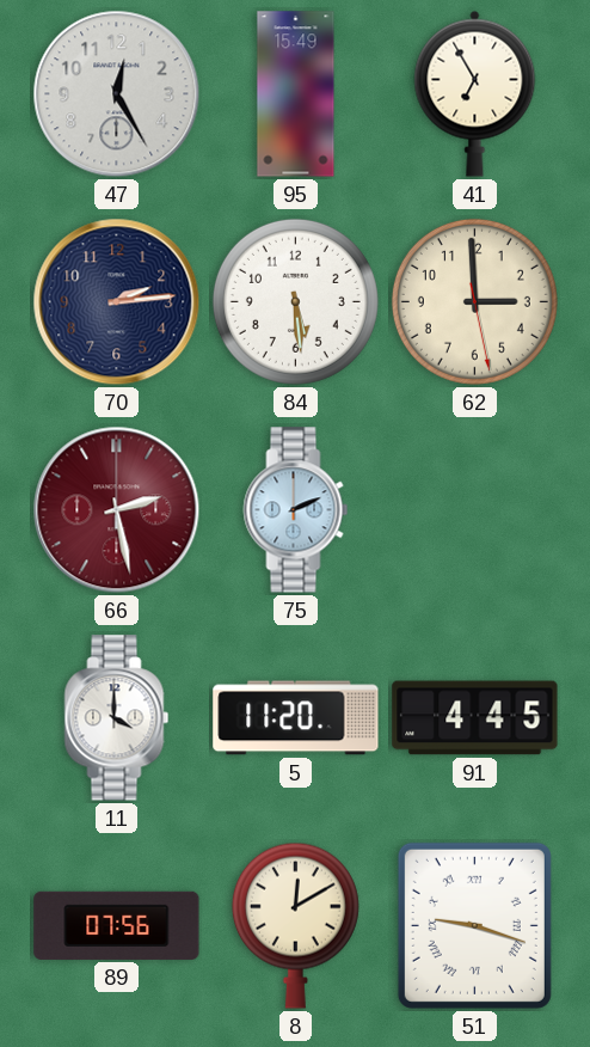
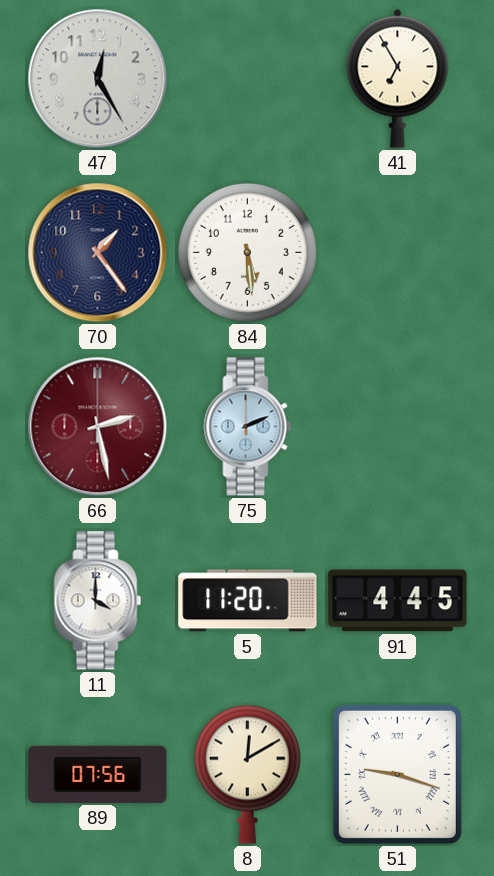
95: 15:49 -> none (296, 94)
70: 2:14 -> 1:24 (98, 253)
62: 2:59 -> none (474, 301)
